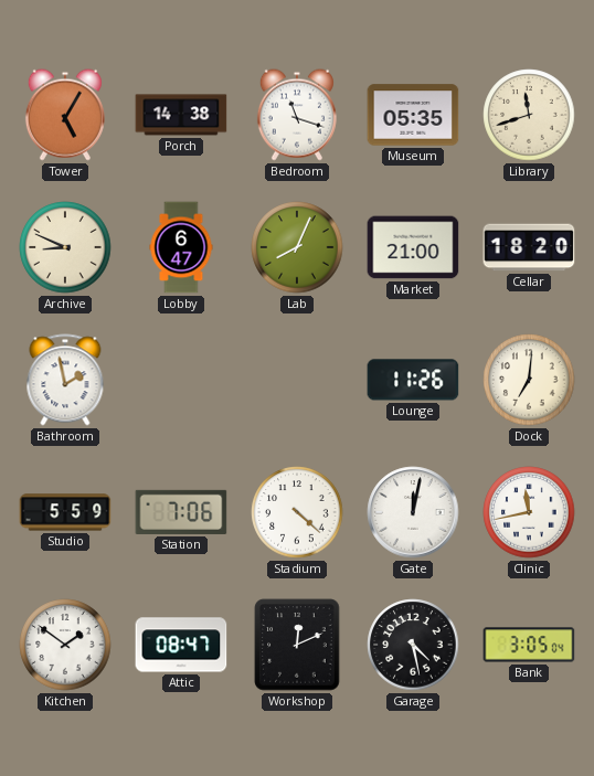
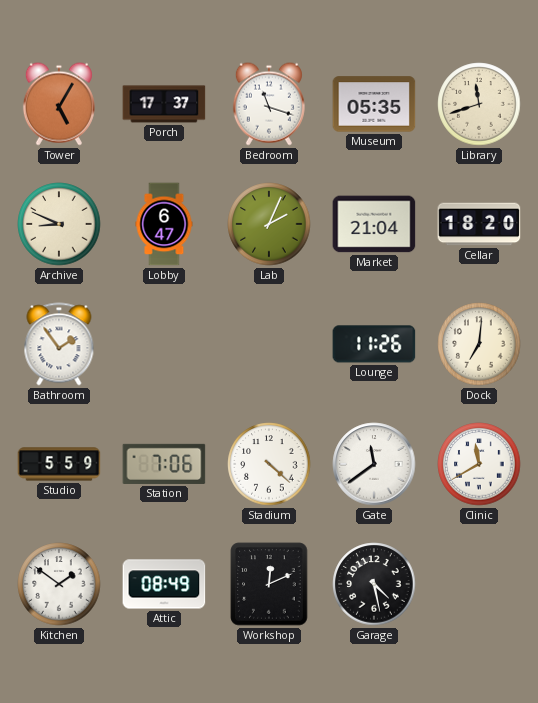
Porch: 14:38 -> 17:37 (164, 104)
Lab: 8:04 -> 2:04 (269, 224)
Market: 21:00 -> 21:04 (374, 224)
Bathroom: 1:58 -> 1:54 (59, 344)
Gate: 12:02 -> 11:39 (374, 464)
Clinic: 11:43 -> 11:40 (479, 464)
Attic: 08:47 -> 08:49 (164, 584)
Bank: 3:05 -> none (529, 645)
